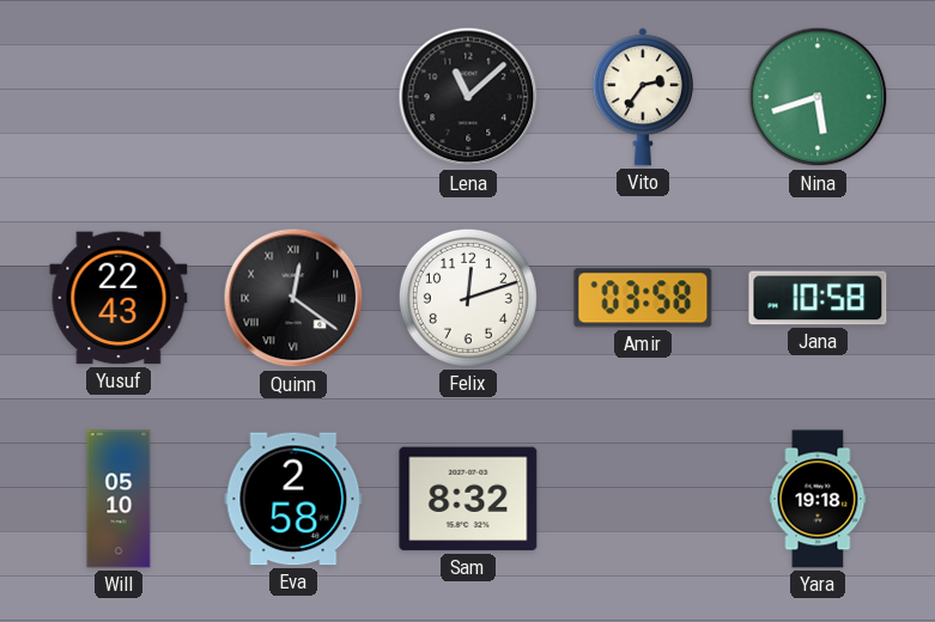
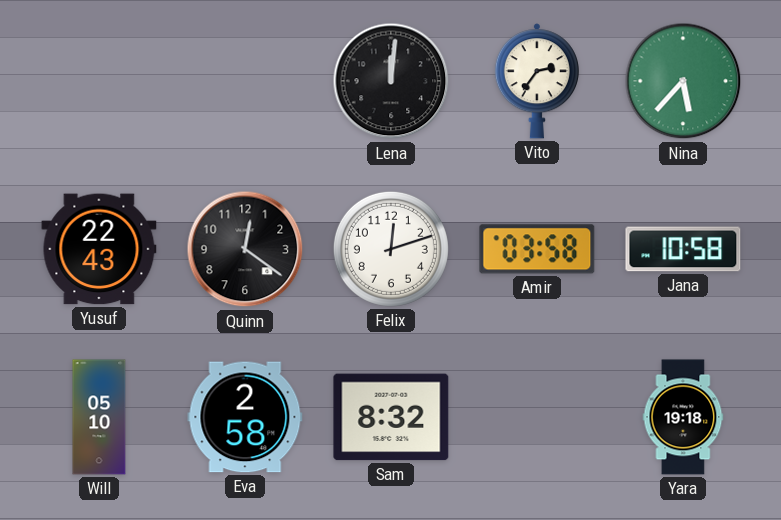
Lena: 11:08 -> 12:01 (391, 81)
Nina: 5:42 -> 5:37 (683, 81)
Quinn numerals: Roman -> Arabic (245, 249)
